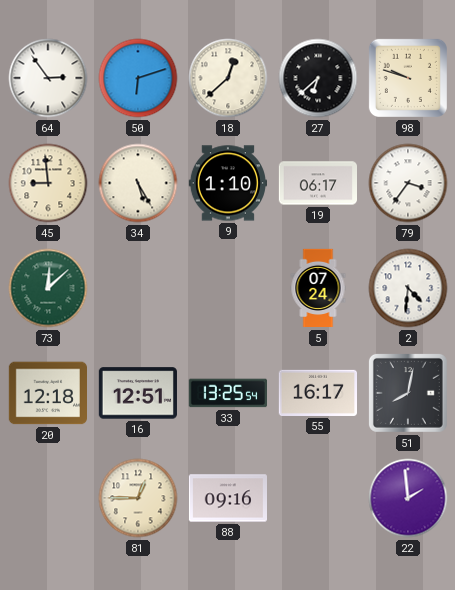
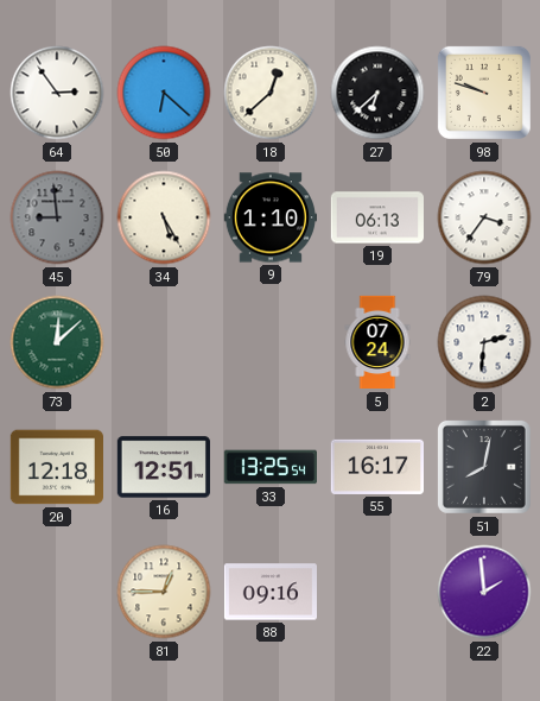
50: 6:12 -> 6:22 (164, 93)
45 dial: cream -> grey (57, 217)
19: 06:17 -> 06:13 (376, 217)
2: 4:31 -> 2:31 (484, 342)
